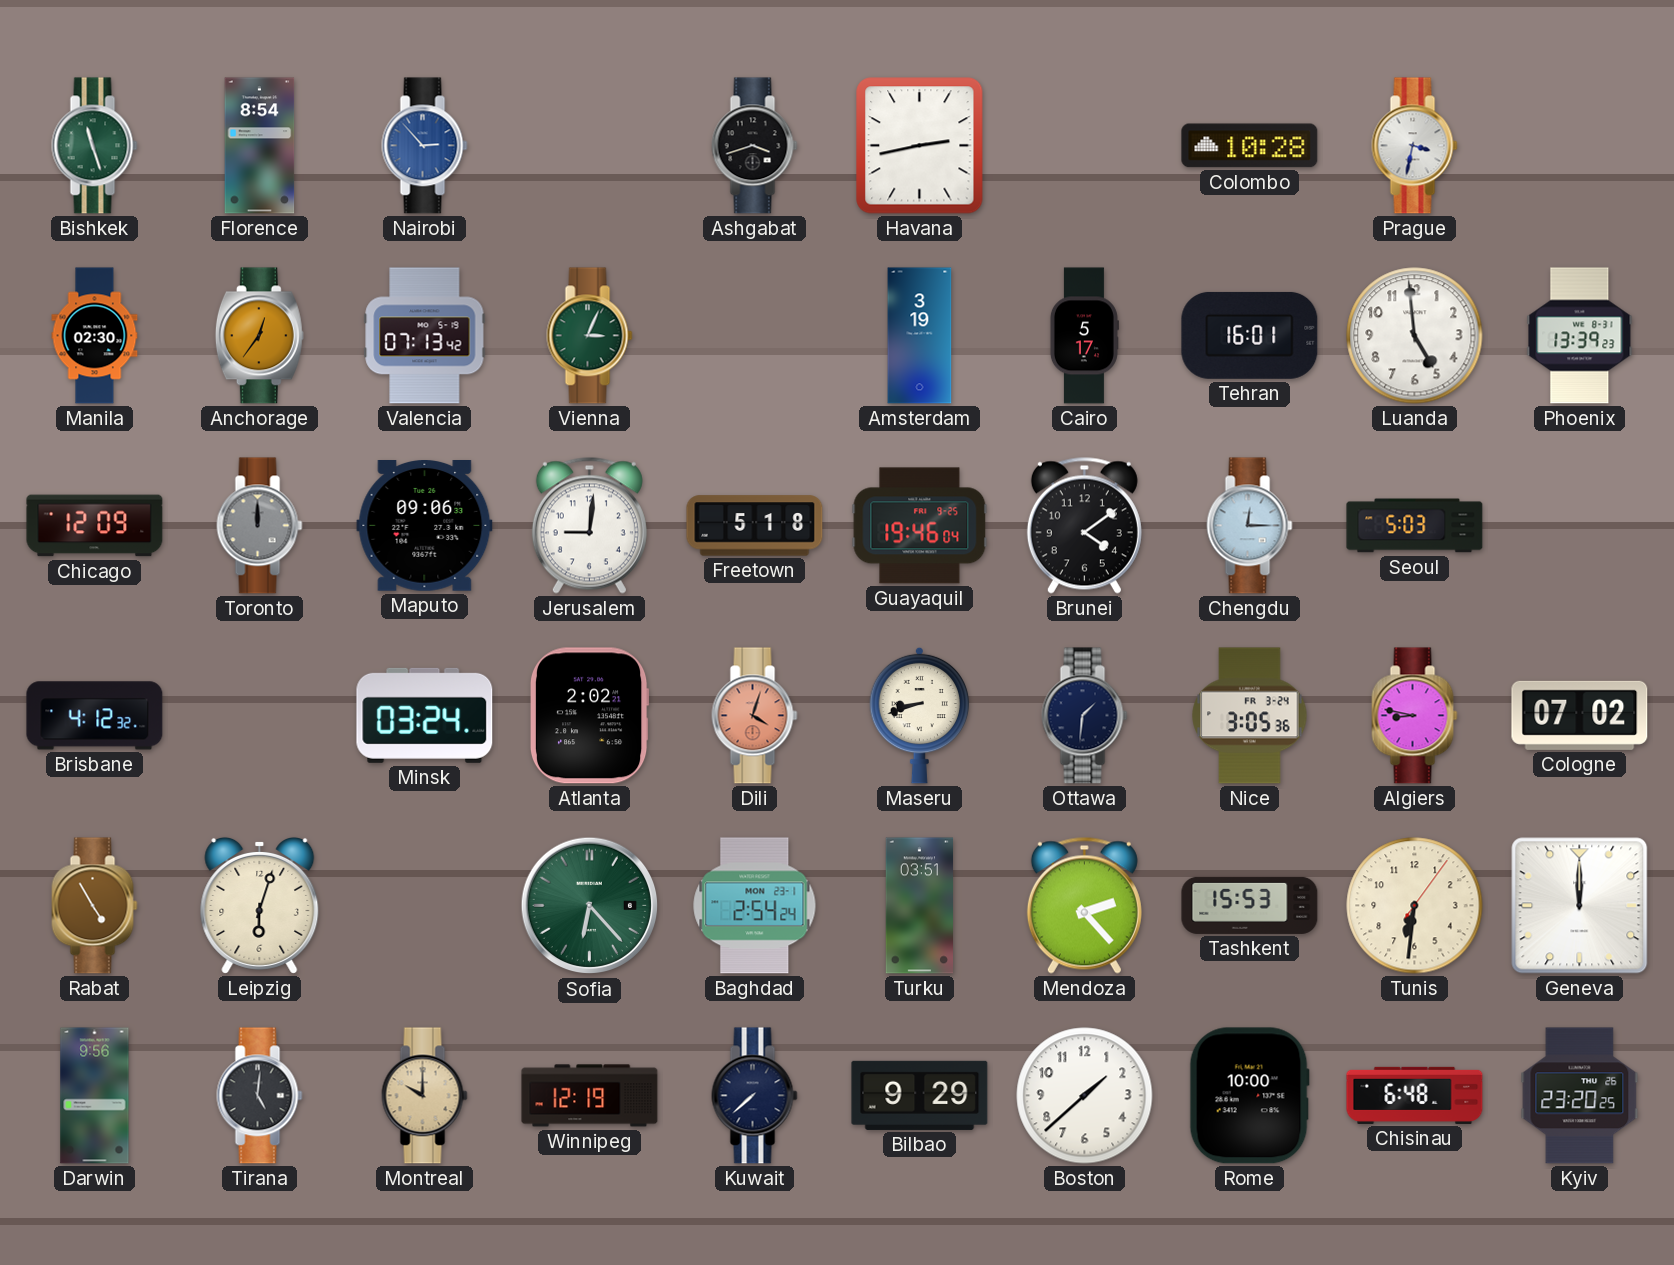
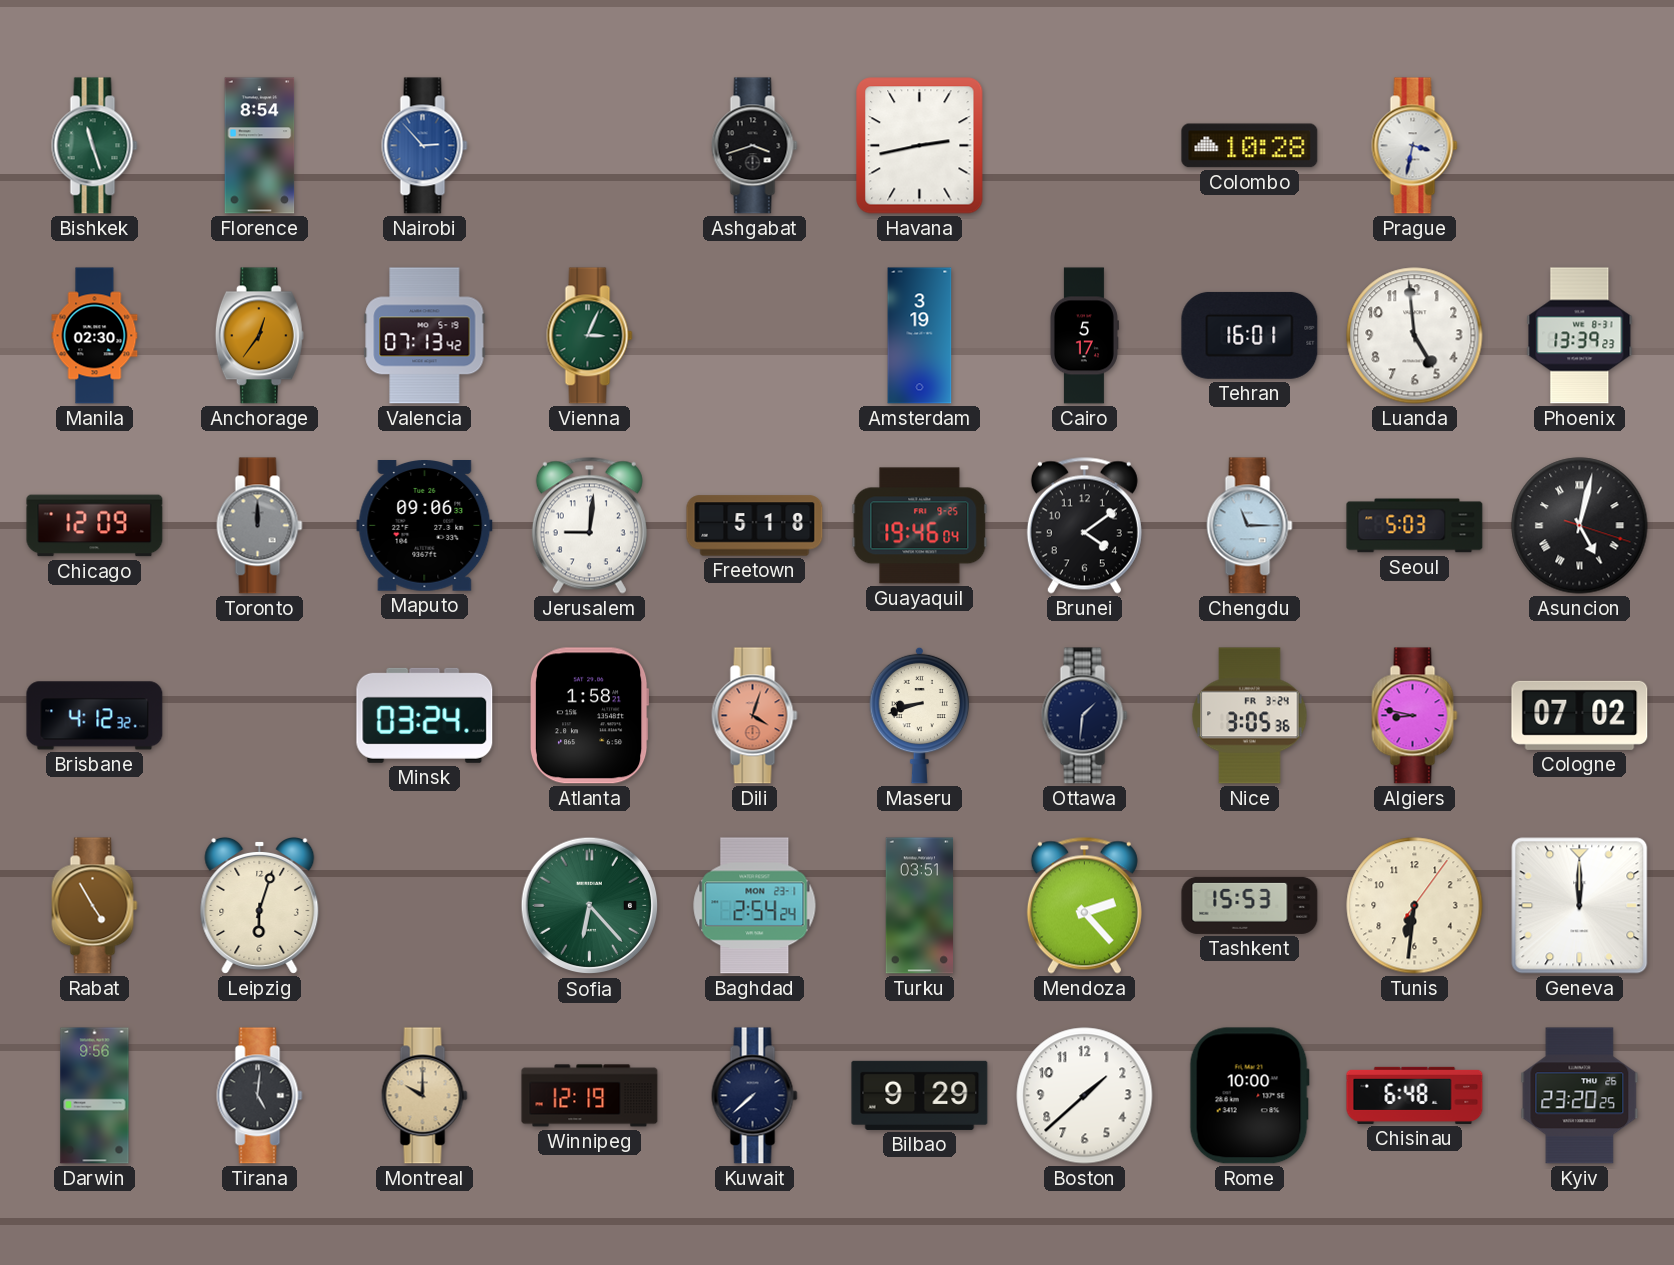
Chengdu: 12:15 -> 11:15 (1250, 526)
Asuncion: none -> 5:02 (1580, 526)
Atlanta: 2:02 -> 1:58 (589, 716)
